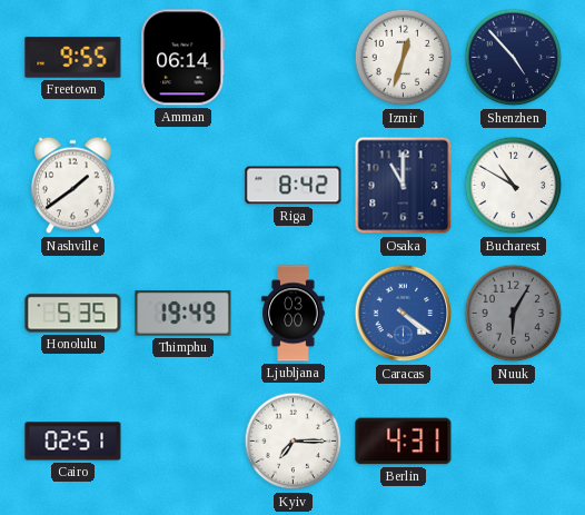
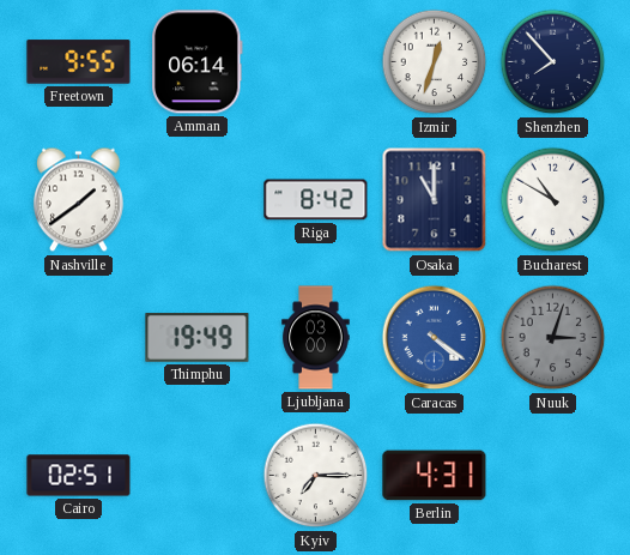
Shenzhen: 4:53 -> 7:53 (553, 62)
Honolulu: 5:35 -> none (73, 314)
Nuuk: 6:05 -> 3:03 (553, 338)
